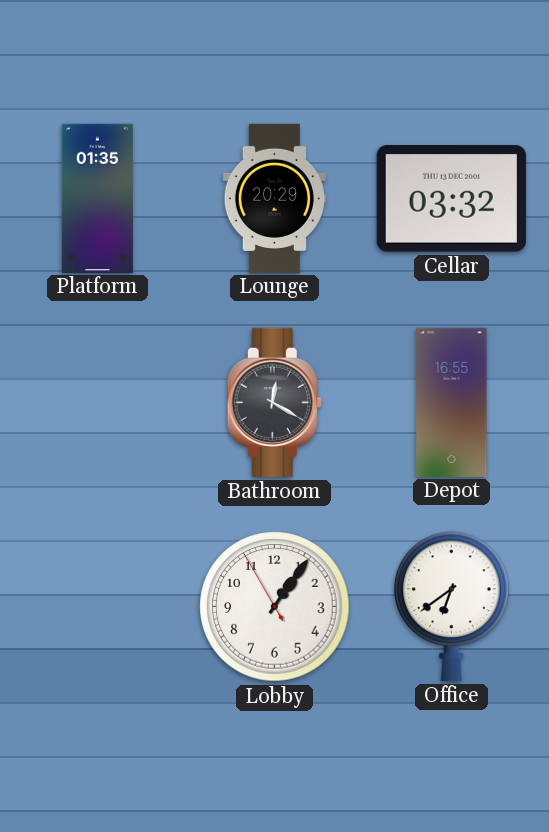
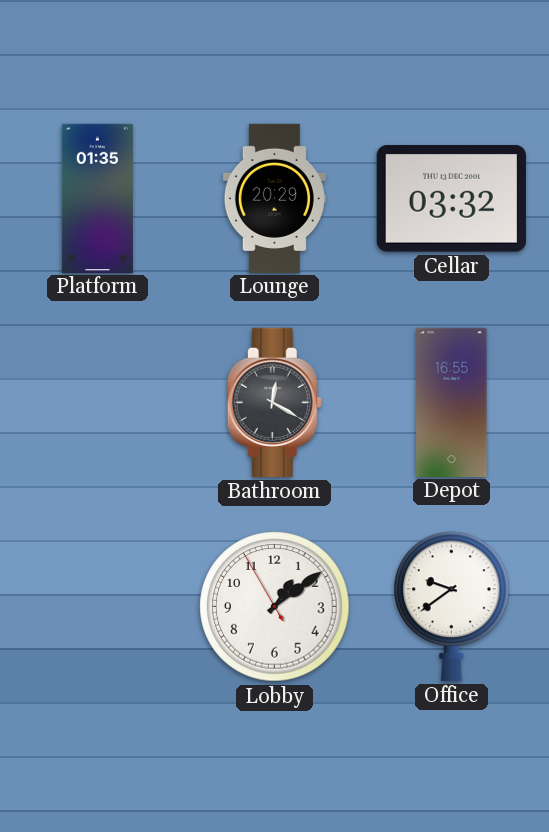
Lobby: 1:05 -> 1:08 (275, 607)
Office: 6:39 -> 9:39 (452, 606)
